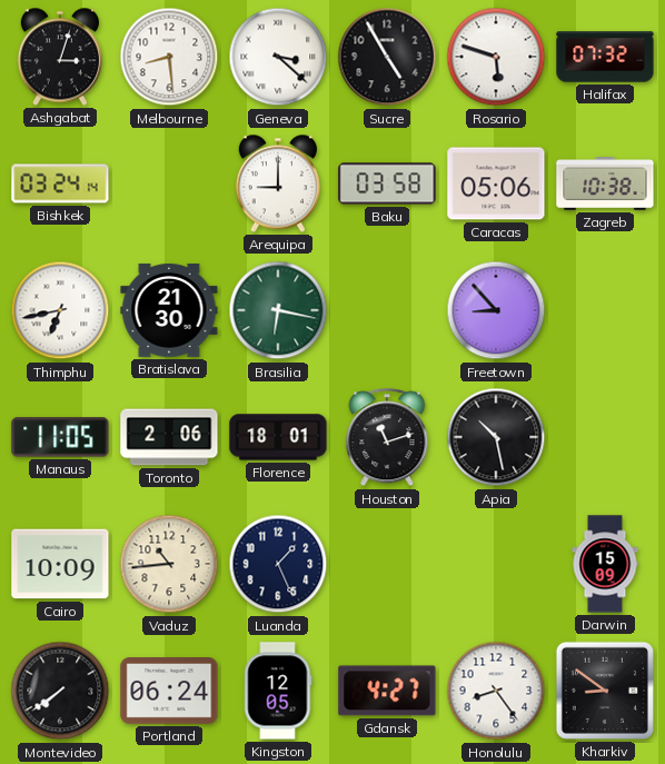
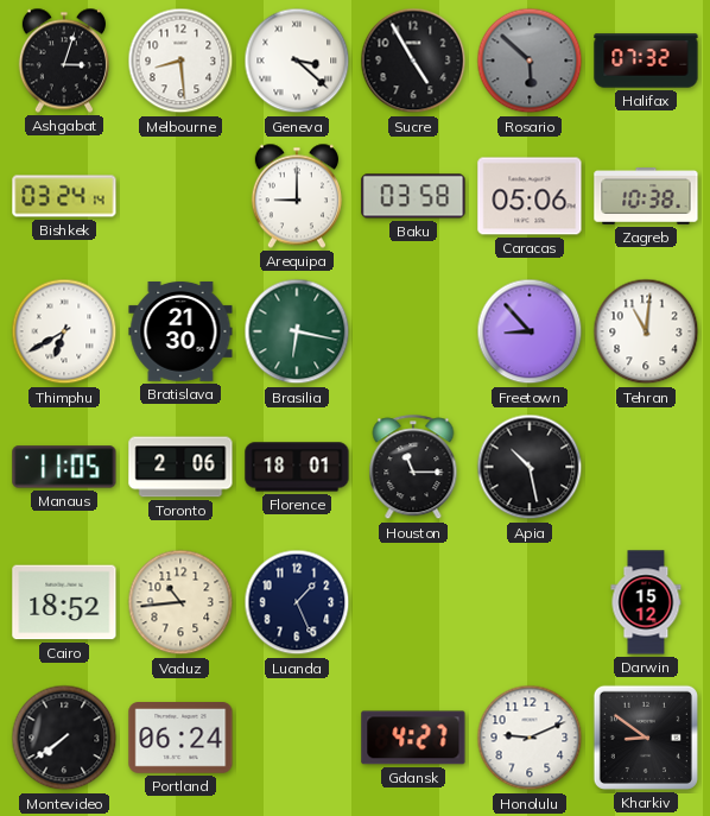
Rosario: 5:48 -> 5:52 (530, 61)
Rosario dial: white -> grey (530, 61)
Thimphu: 6:43 -> 6:40 (64, 331)
Tehran: none -> 11:01 (646, 331)
Houston: 11:12 -> 11:15 (413, 468)
Cairo: 10:09 -> 18:52 (64, 602)
Darwin: 15:09 -> 15:12 (646, 602)
Kingston: 12:05 -> none (278, 691)
Honolulu: 8:24 -> 9:11 (530, 738)
